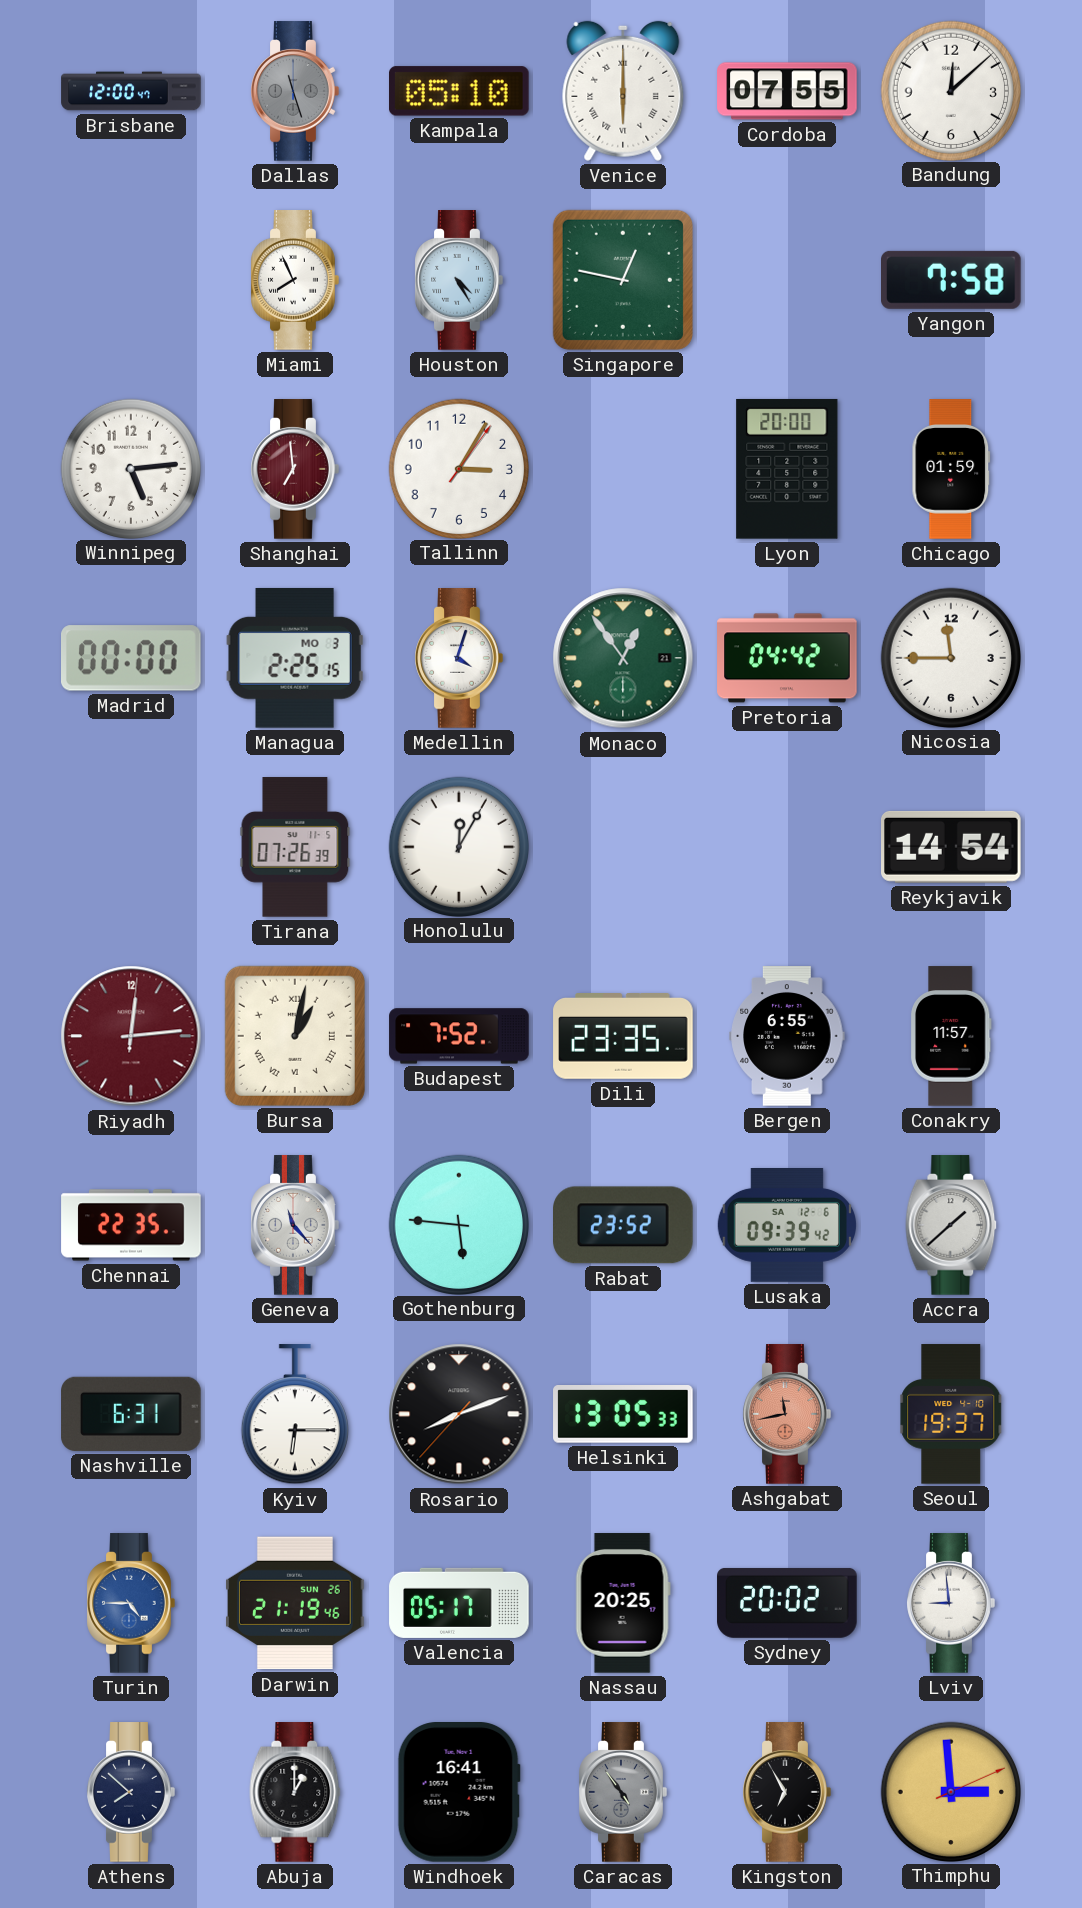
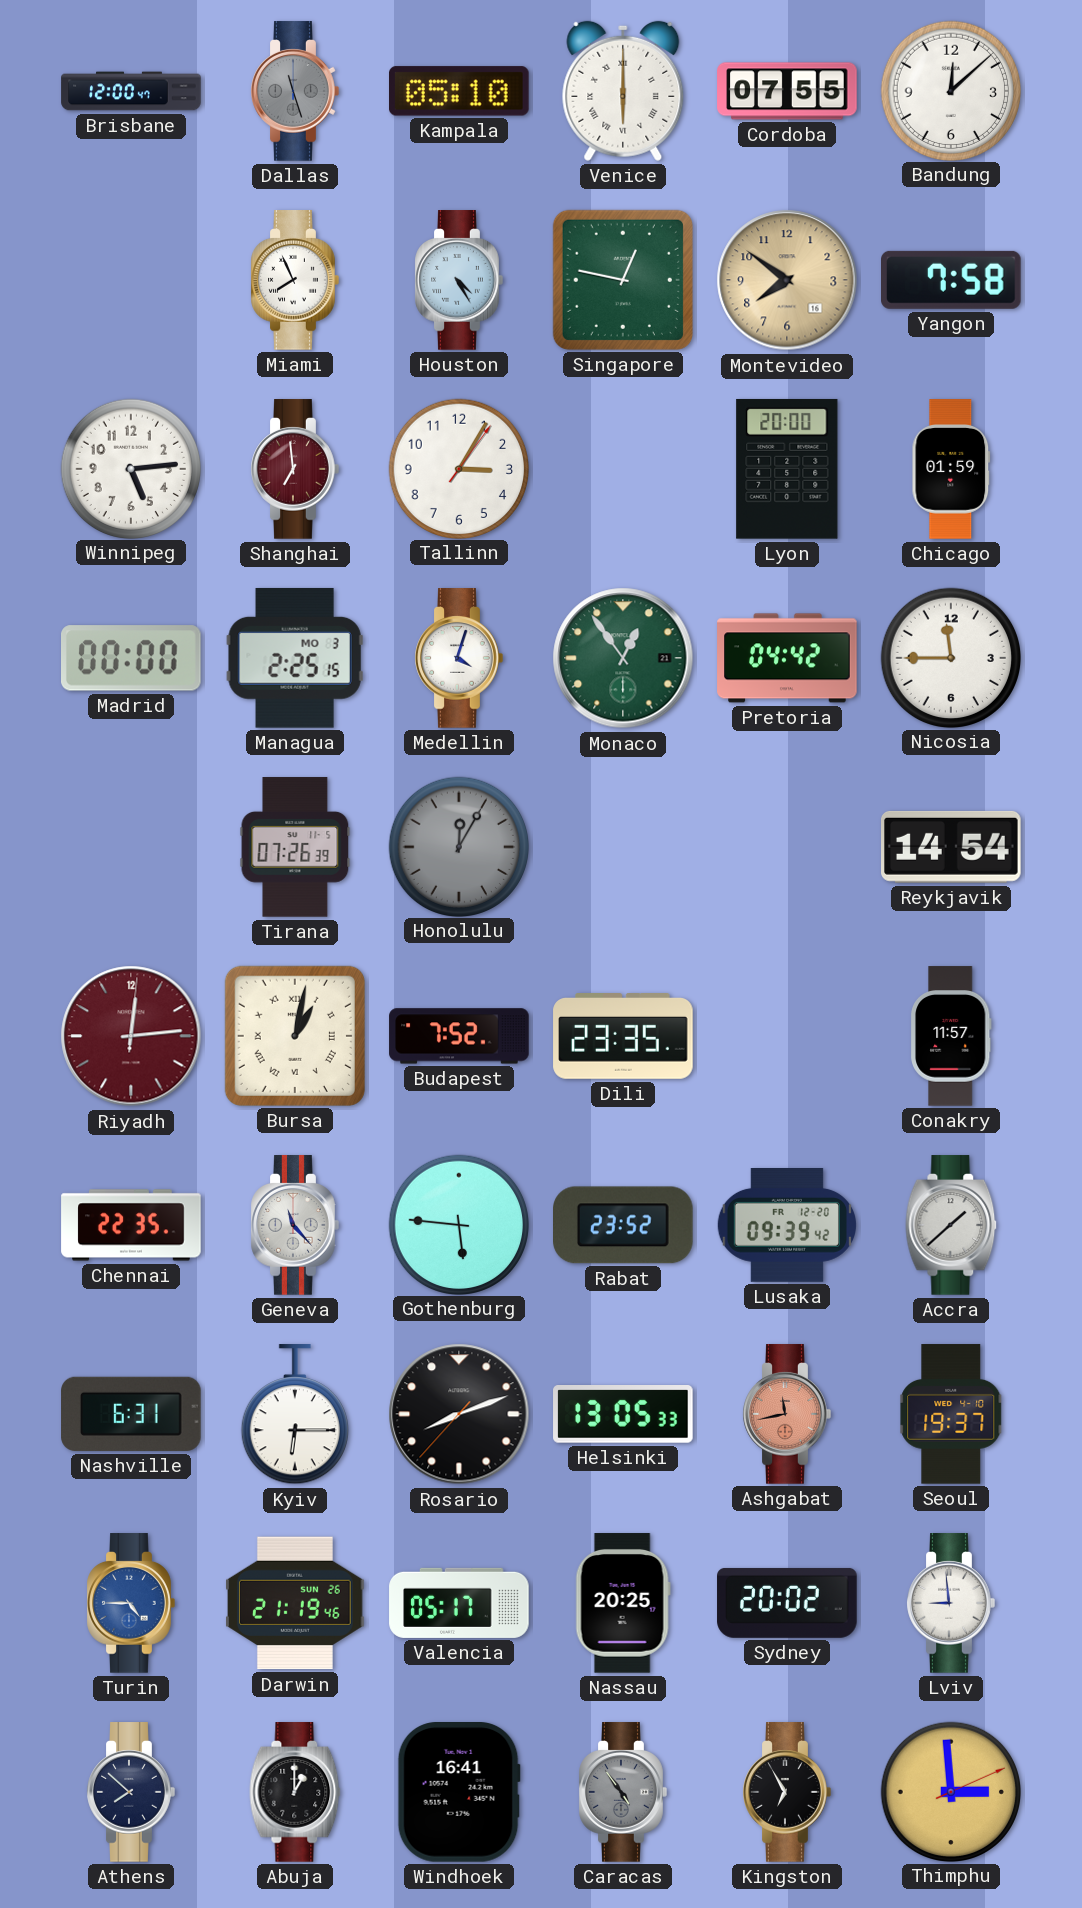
Montevideo: none -> 7:51 (787, 280)
Honolulu dial: white -> grey (458, 846)
Bergen: 6:55 -> none (787, 1036)
Lusaka date: SA 12-6 -> FR 12-20 (786, 1226)
